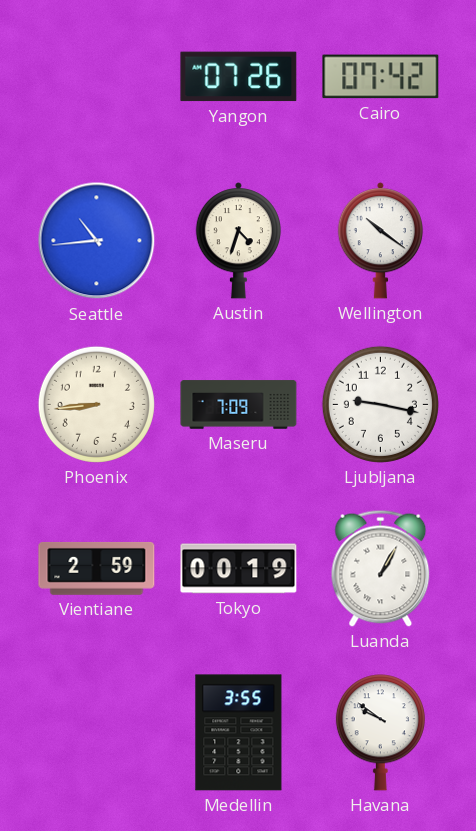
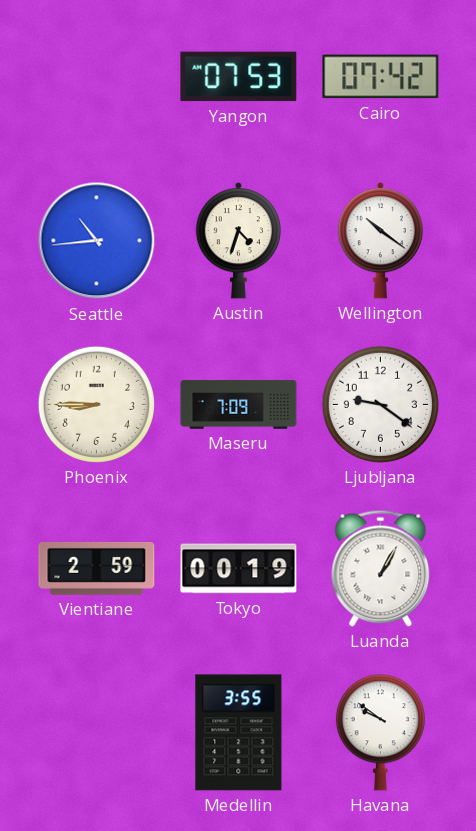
Yangon: 07:26 -> 07:53 (239, 77)
Phoenix: 8:44 -> 8:45 (96, 404)
Ljubljana: 9:17 -> 9:21 (380, 404)
